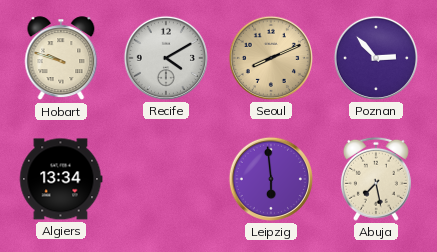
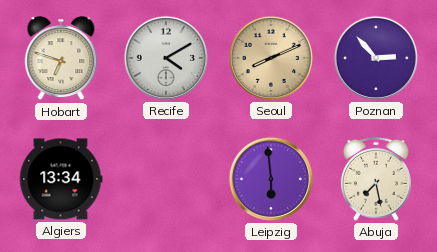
Hobart: 9:48 -> 6:48 (61, 59)
